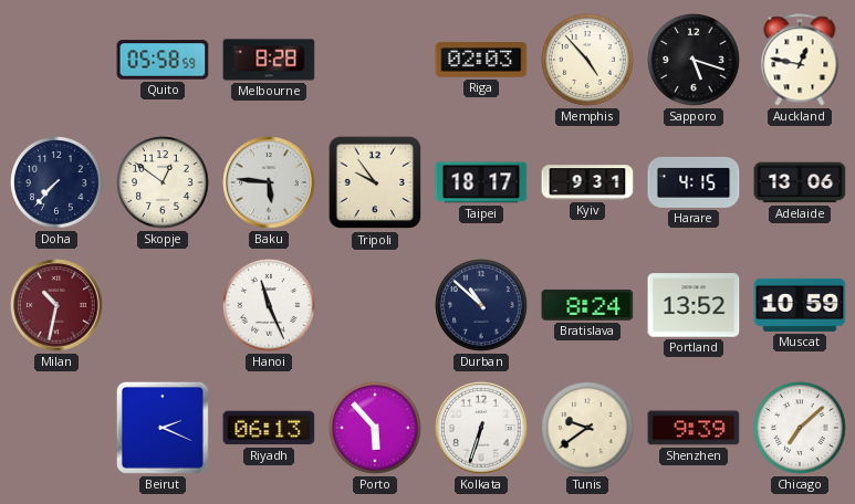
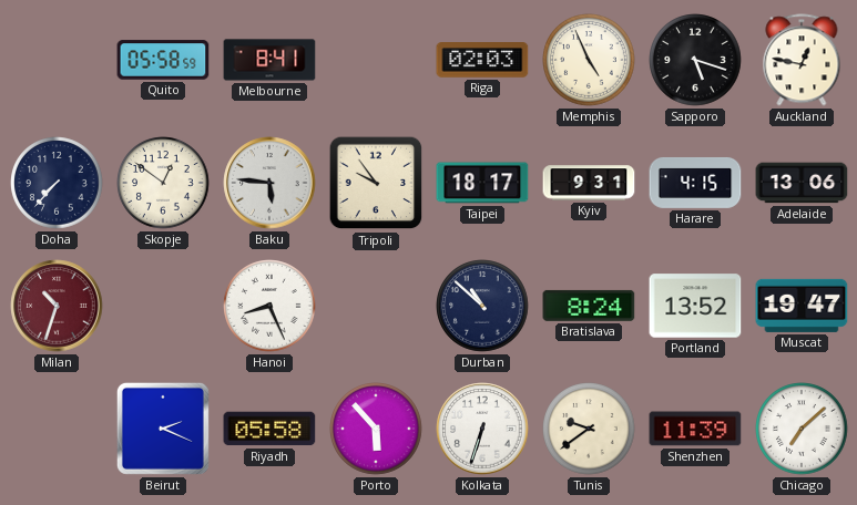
Melbourne: 8:28 -> 8:41 (269, 60)
Memphis: 4:53 -> 4:56 (589, 60)
Milan: 10:32 -> 10:33 (57, 306)
Hanoi: 11:26 -> 8:26 (269, 306)
Muscat: 10:59 -> 19:47 (802, 306)
Riyadh: 06:13 -> 05:58 (269, 429)
Shenzhen: 9:39 -> 11:39 (695, 429)
